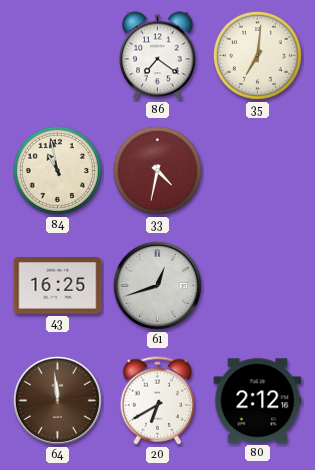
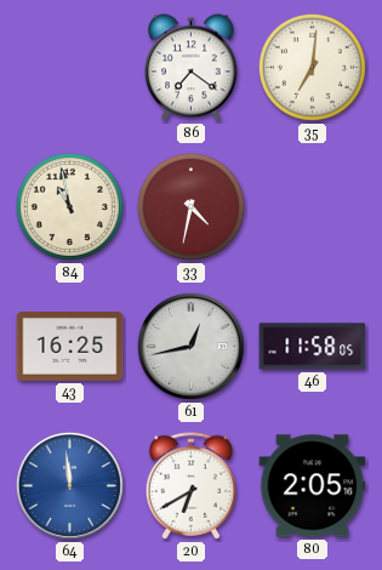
61: 12:42 -> 12:43 (190, 346)
46: none -> 11:58 (313, 347)
64 dial: brown -> blue (69, 485)
80: 2:12 -> 2:05 (313, 486)
